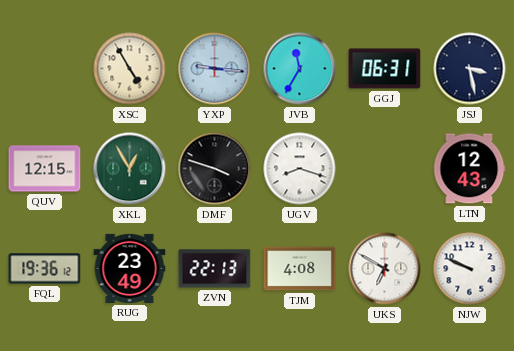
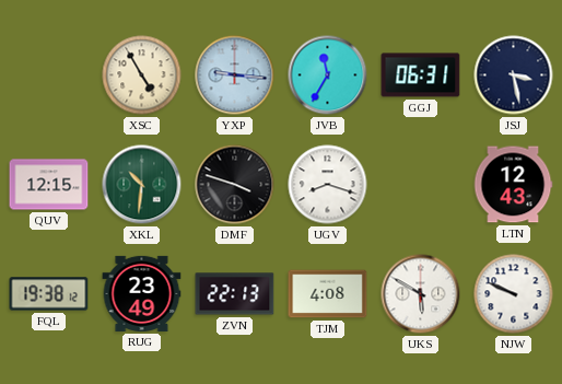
XKL: 12:55 -> 10:31 (142, 185)
FQL: 19:36 -> 19:38 (49, 294)
UKS: 6:50 -> 5:50 (421, 294)
